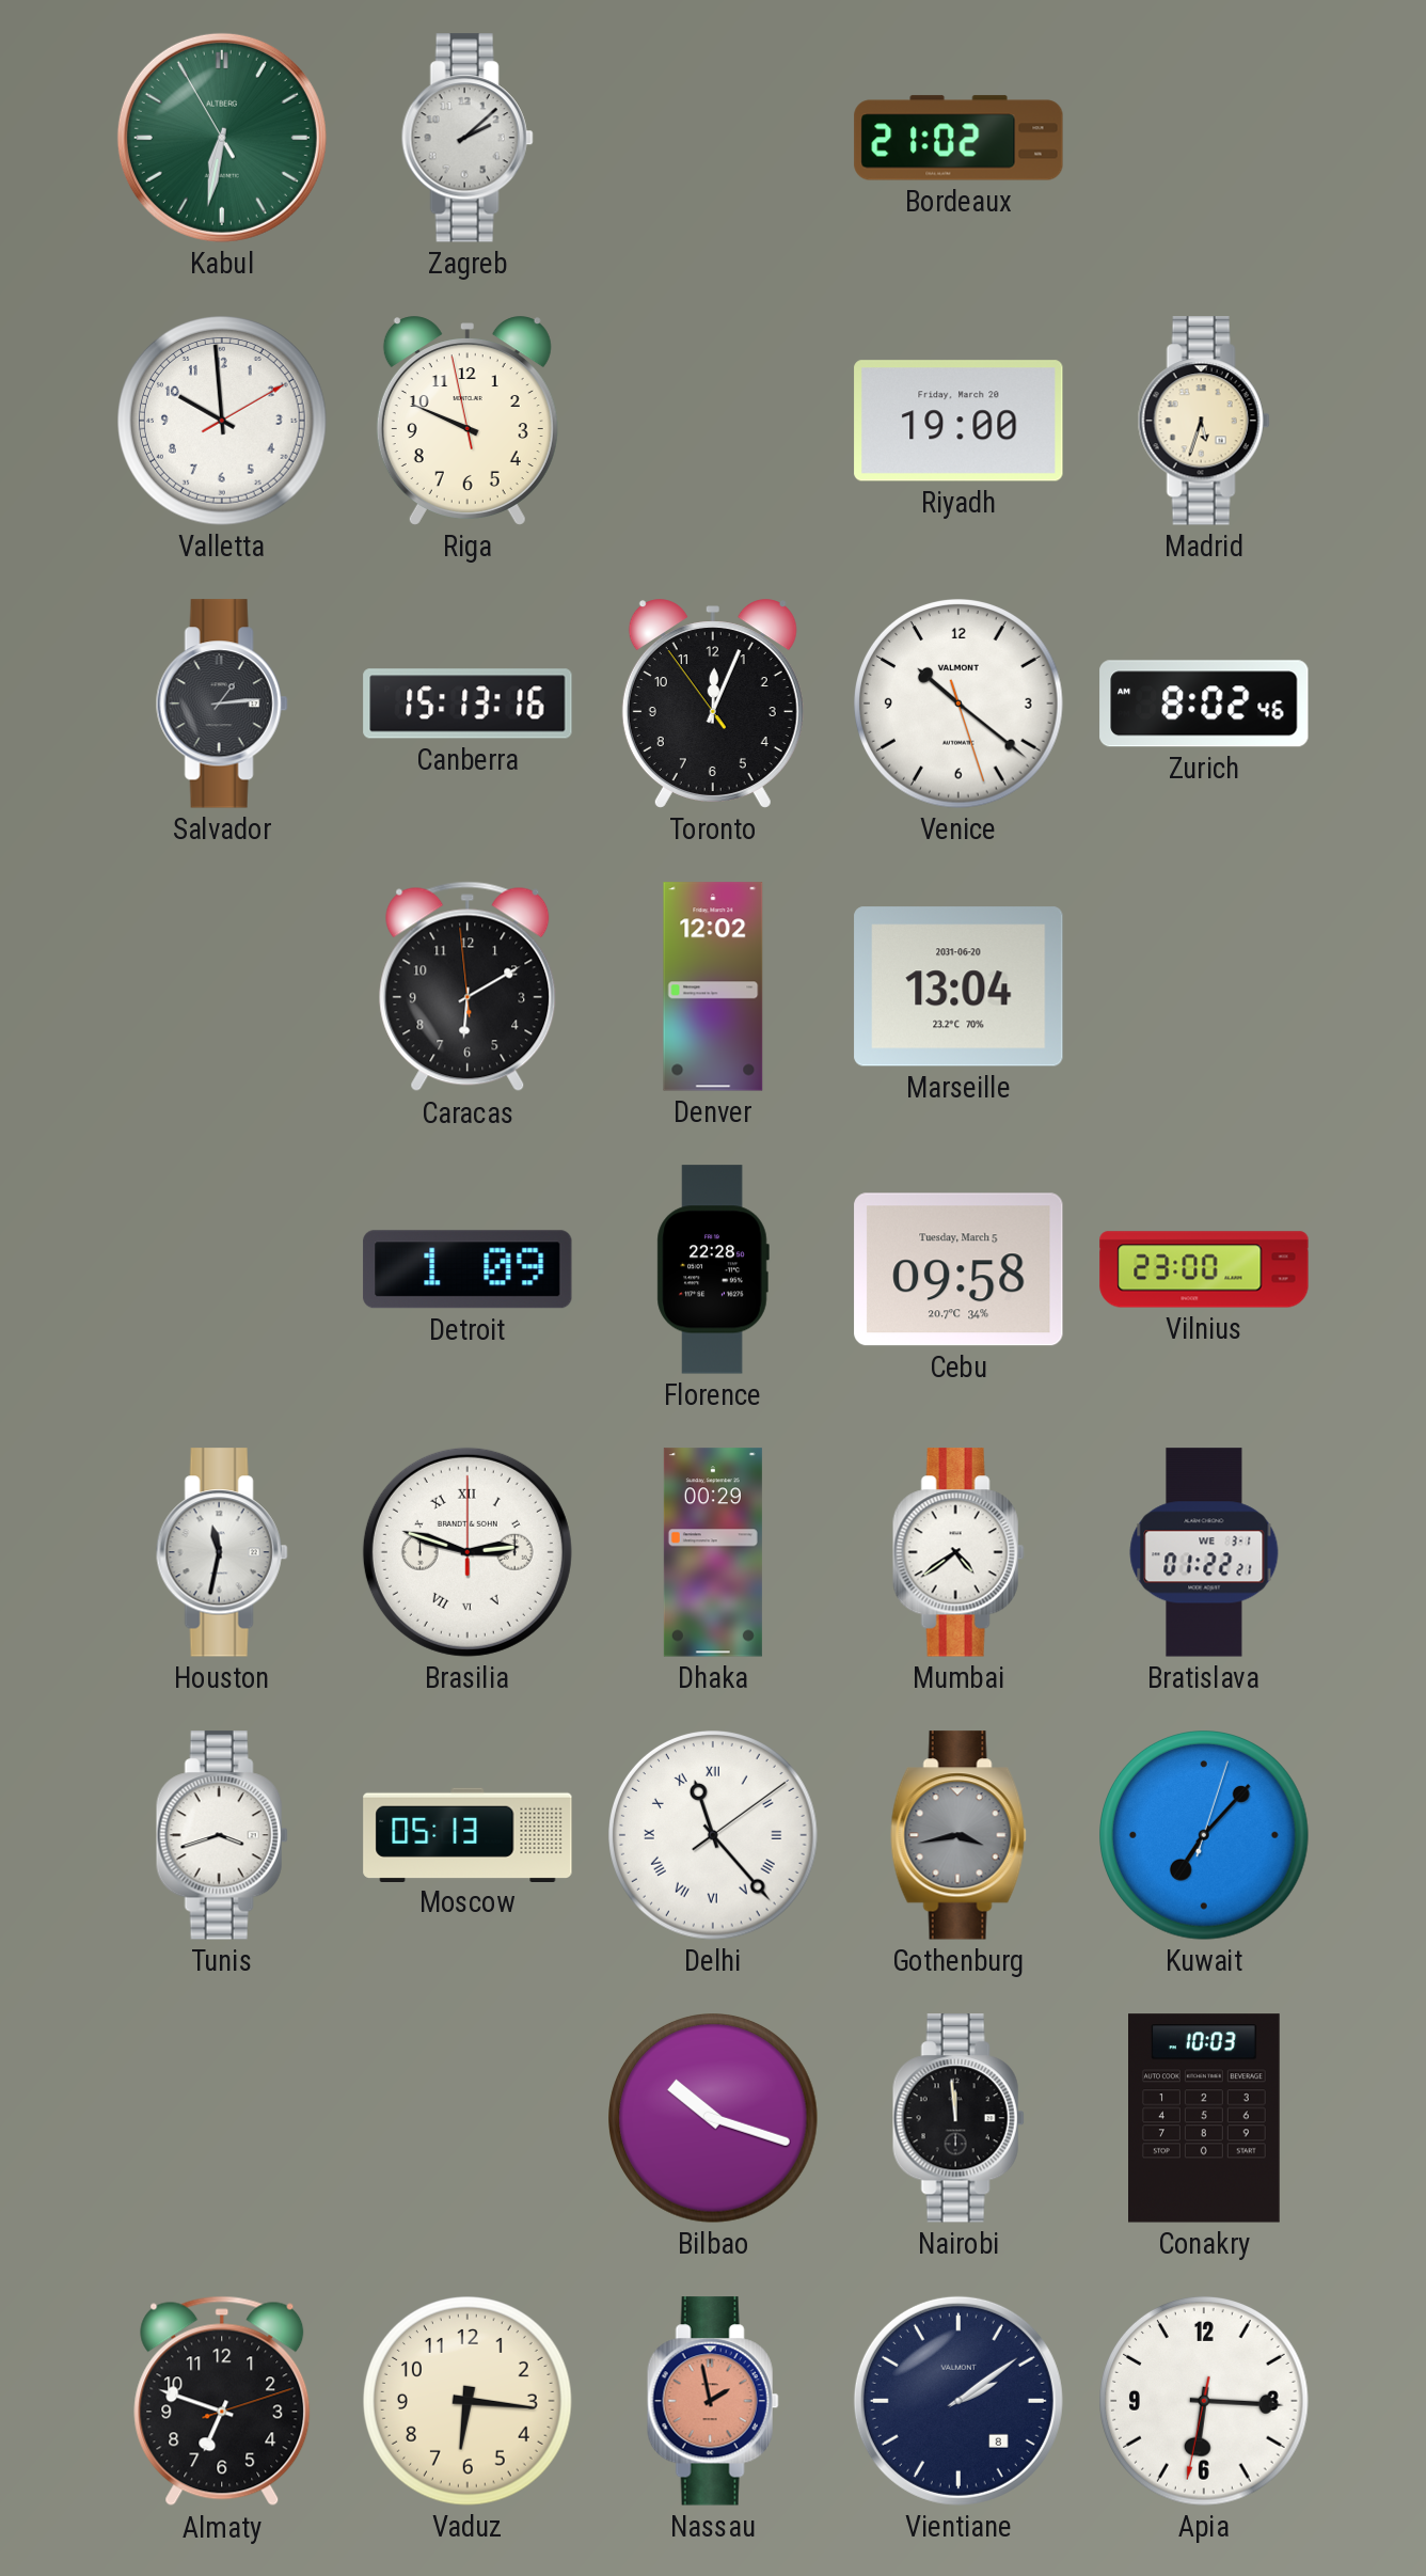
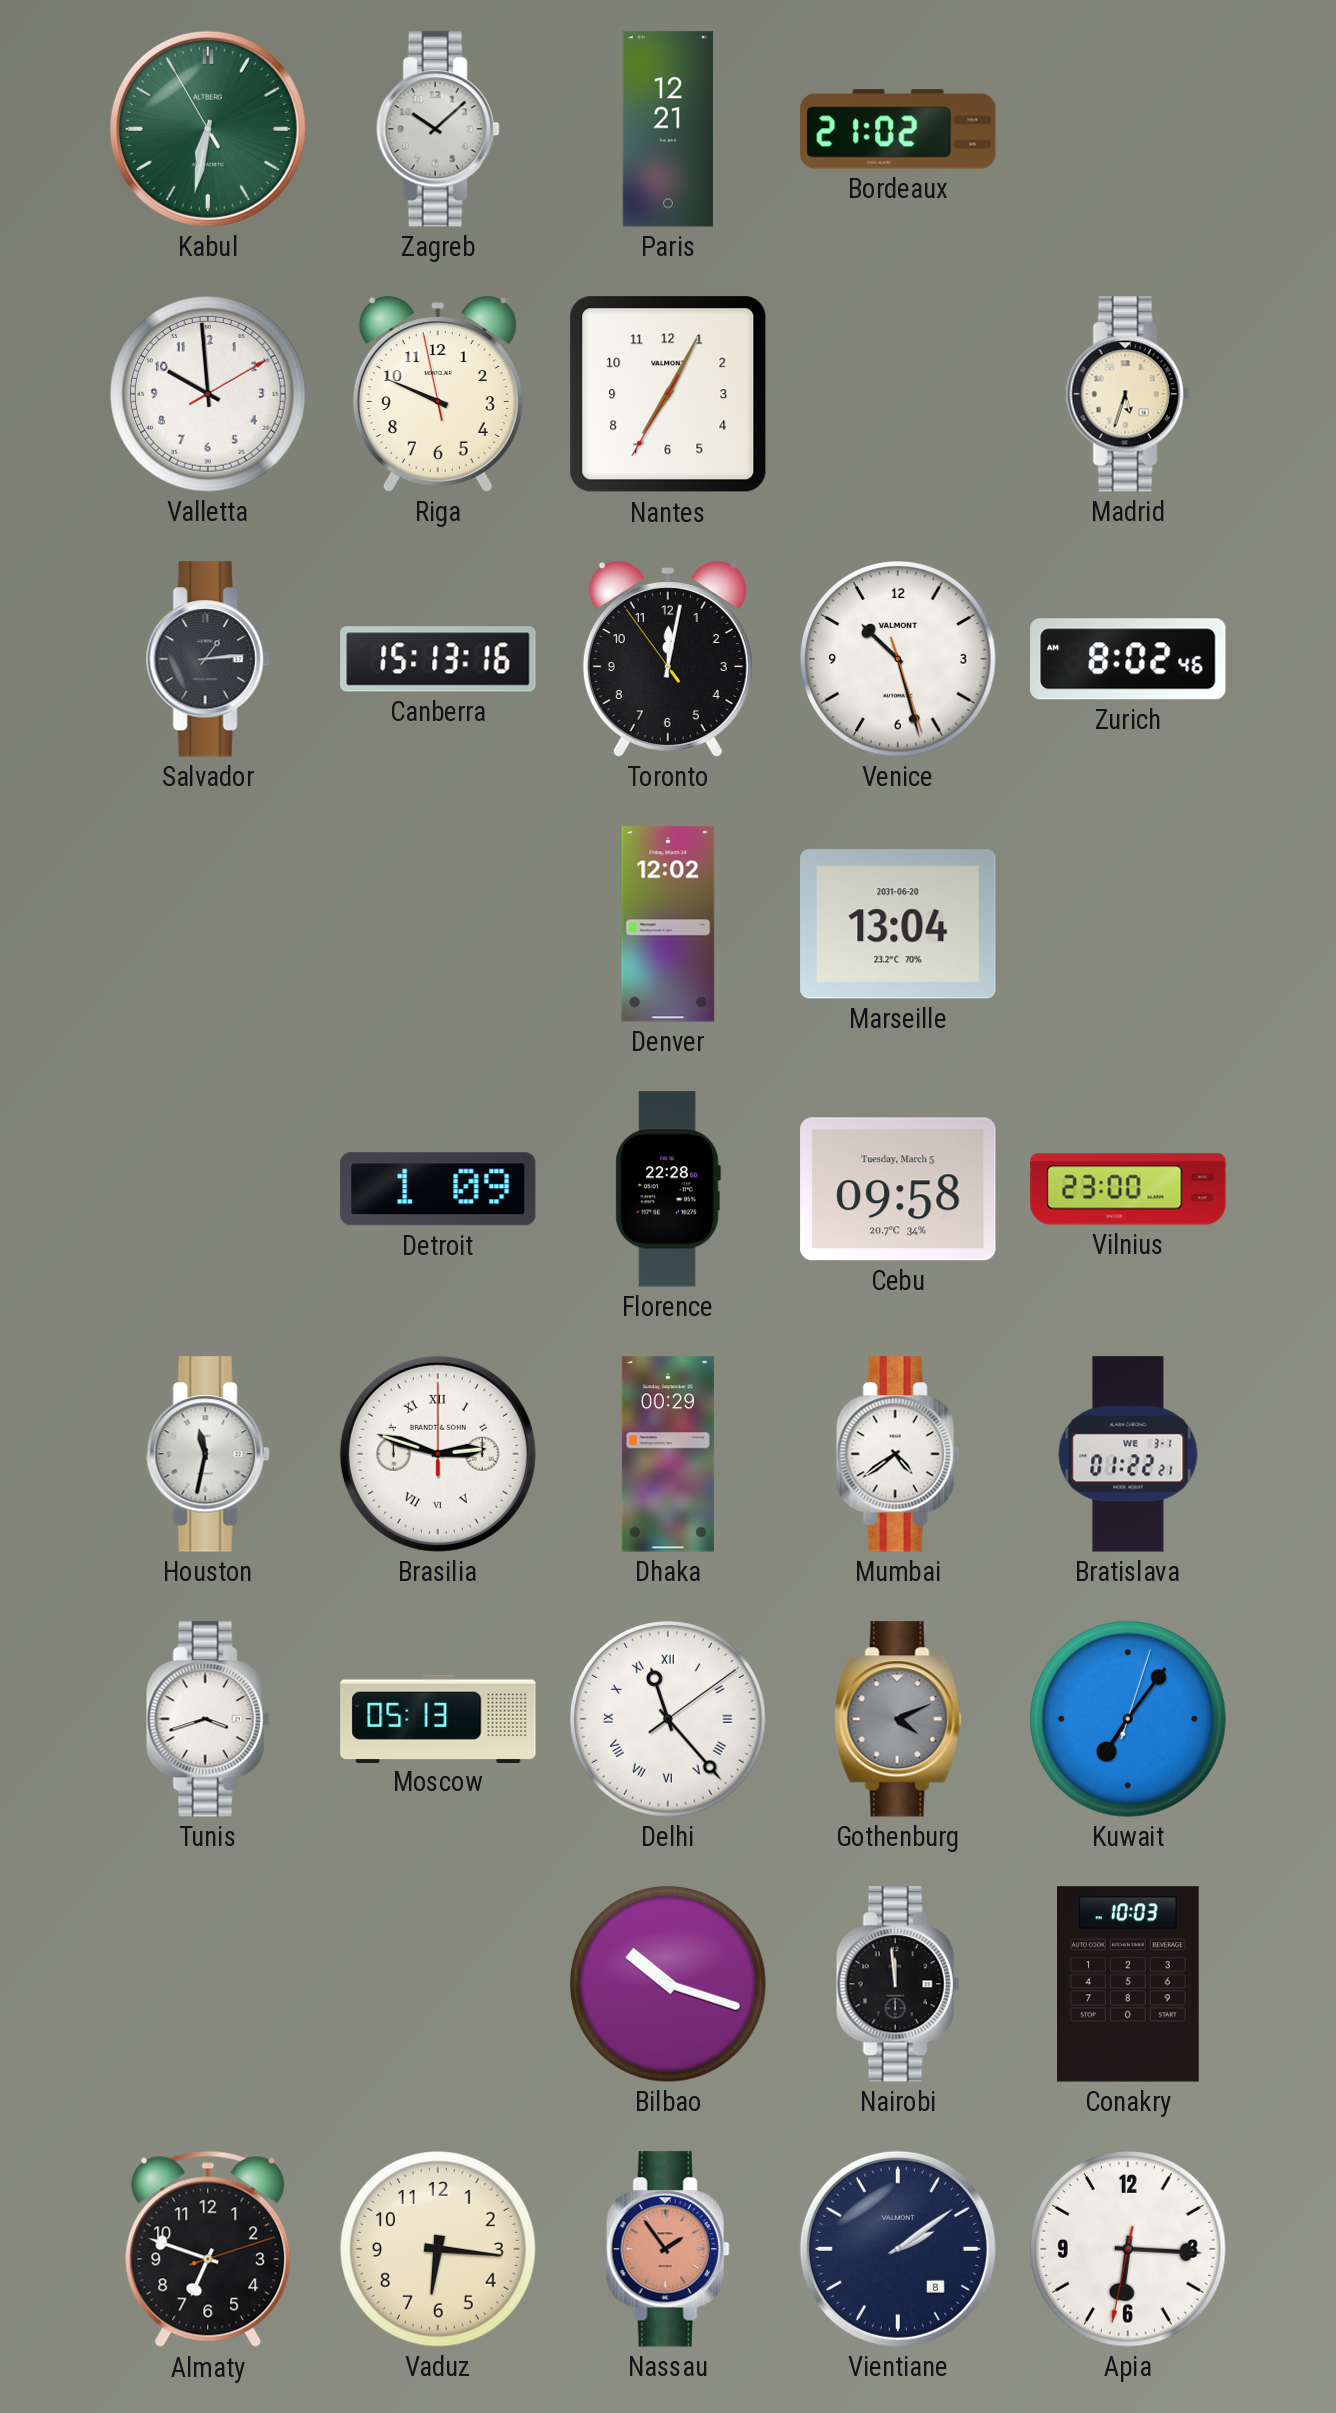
Zagreb: 2:08 -> 10:08 (438, 129)
Paris: none -> 12:21 (668, 129)
Nantes: none -> 7:04 (668, 394)
Riyadh: 19:00 -> none (958, 421)
Toronto: 12:03 -> 12:01 (668, 659)
Venice: 10:21 -> 10:27 (899, 660)
Caracas: 6:09 -> none (468, 986)
Gothenburg: 3:43 -> 4:11 (898, 1719)
Kuwait: 7:07 -> 7:06 (1129, 1720)
Nassau: 1:58 -> 1:54 (668, 2249)
